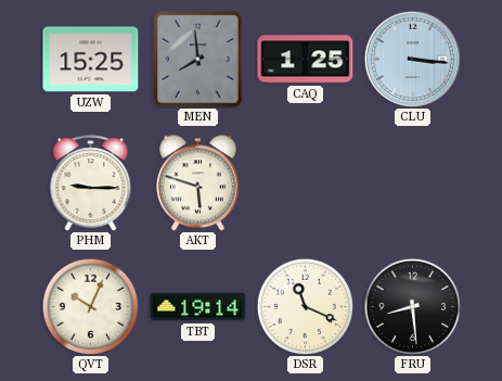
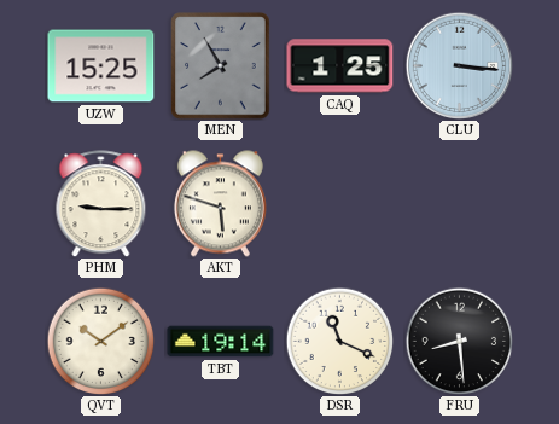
MEN: 7:59 -> 7:55 (221, 66)
QVT: 10:04 -> 10:09 (100, 341)
